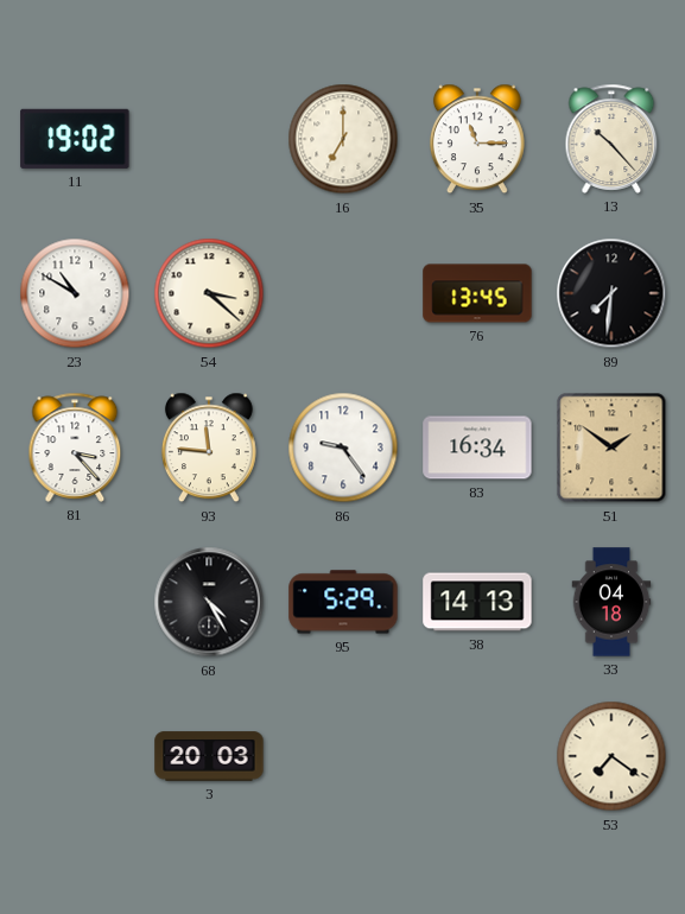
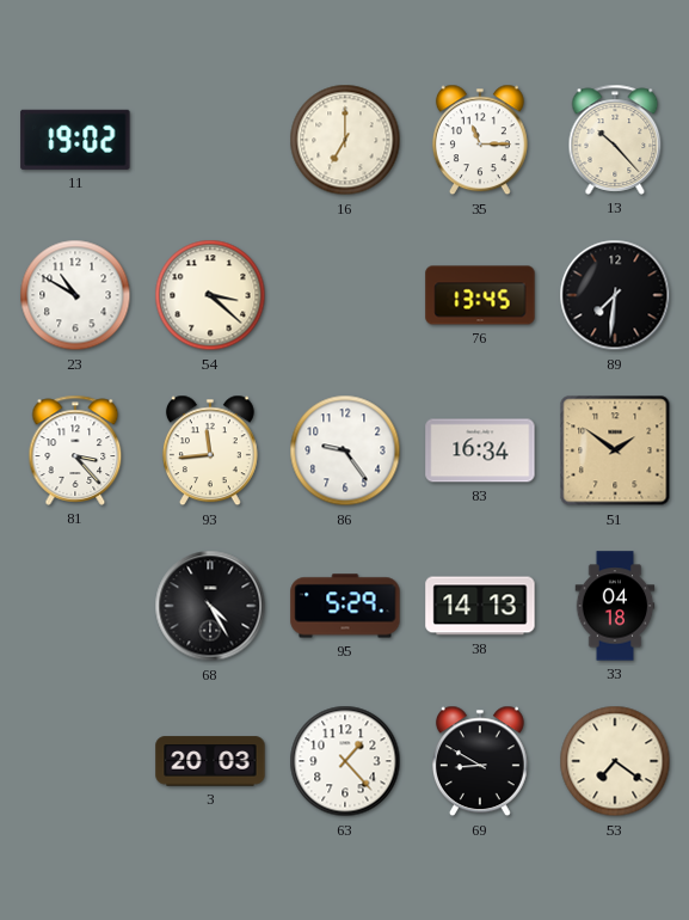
93: 11:46 -> 11:44 (210, 450)
63: none -> 1:23 (345, 761)
69: none -> 8:50 (480, 761)
